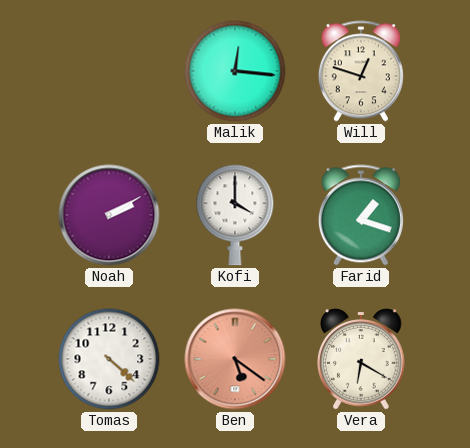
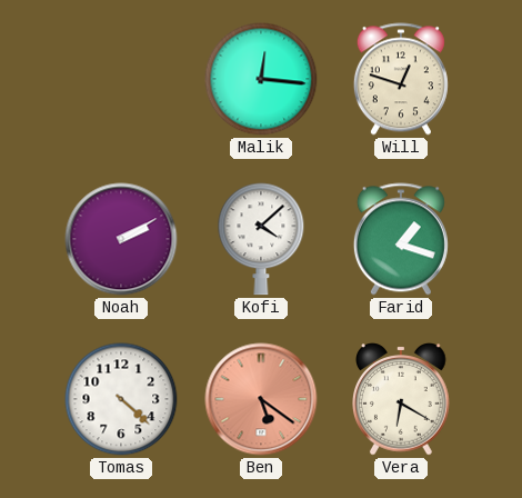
Kofi: 4:00 -> 4:08 (261, 239)
